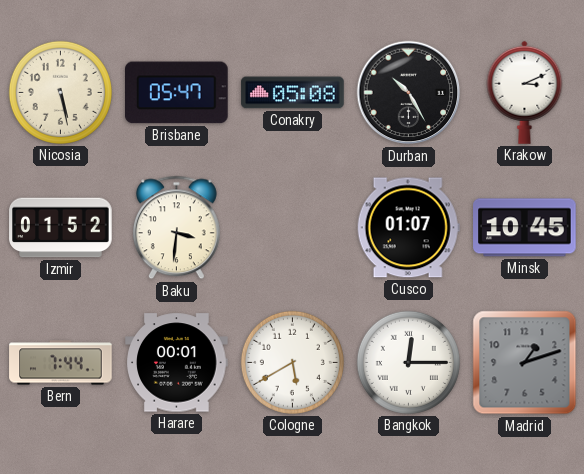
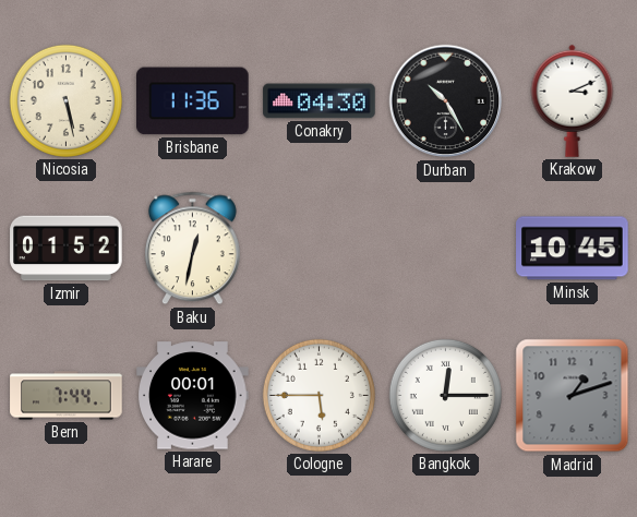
Brisbane: 05:47 -> 11:36 (193, 101)
Conakry: 05:08 -> 04:30 (320, 101)
Baku: 3:31 -> 12:32 (192, 249)
Cusco: 01:07 -> none (408, 228)
Cologne: 5:40 -> 5:45 (318, 395)
